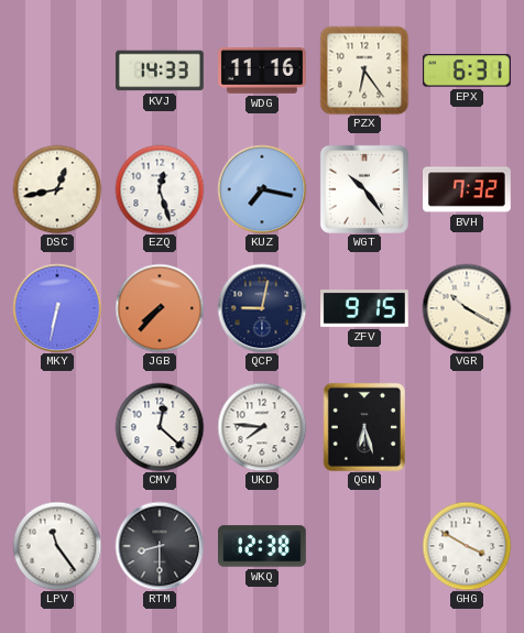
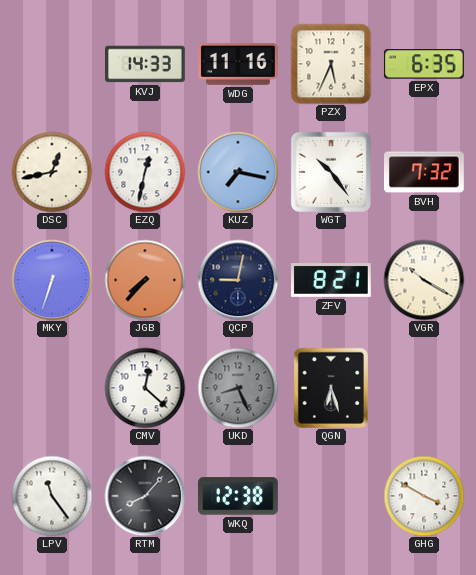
PZX: 6:24 -> 5:34 (331, 64)
EPX: 6:31 -> 6:35 (424, 64)
EZQ: 12:27 -> 12:32 (145, 172)
MKY: 6:32 -> 6:33 (52, 280)
ZFV: 9:15 -> 8:21 (332, 281)
UKD: 7:46 -> 8:26 (238, 388)
UKD dial: white -> grey (238, 388)
RTM: 8:30 -> 8:07 (145, 496)
